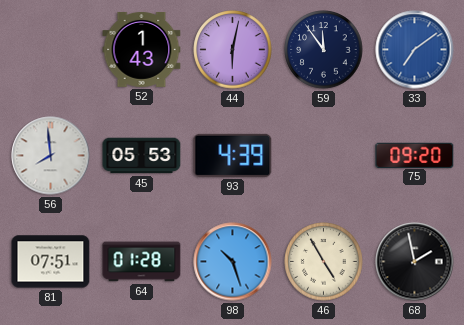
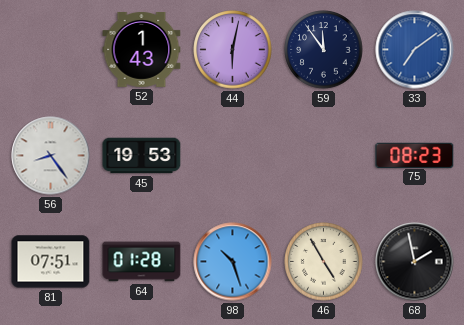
56: 7:59 -> 8:24 (51, 156)
45: 05:53 -> 19:53 (142, 156)
93: 4:39 -> none (233, 155)
75: 09:20 -> 08:23 (415, 155)
